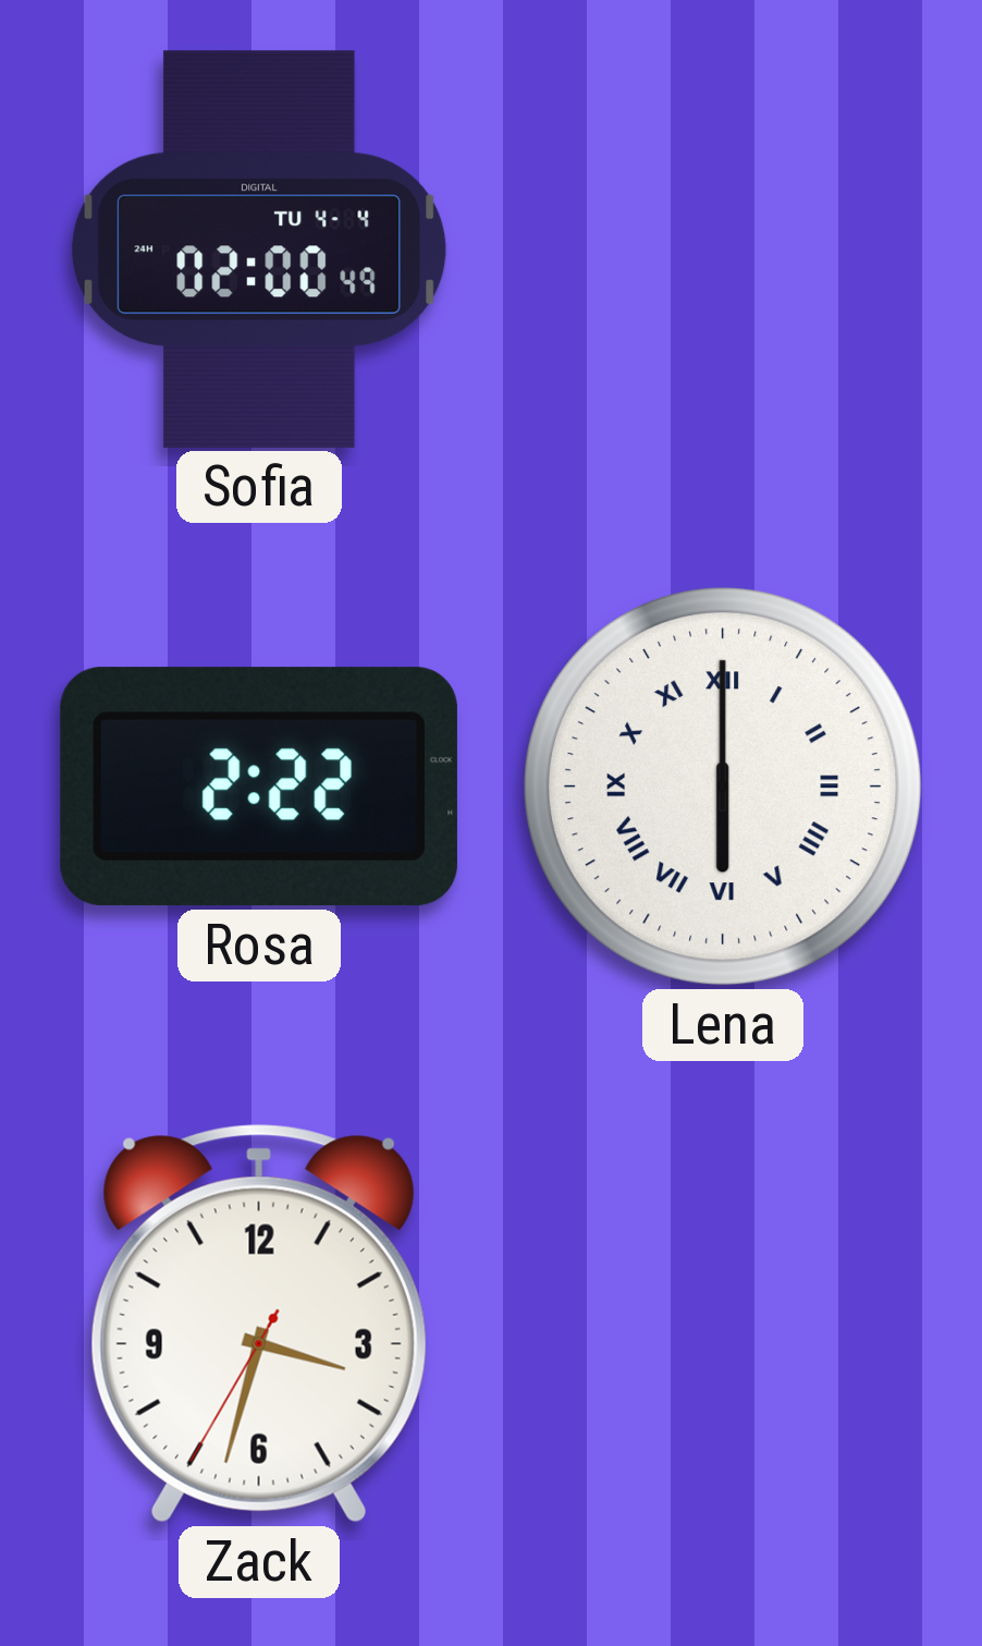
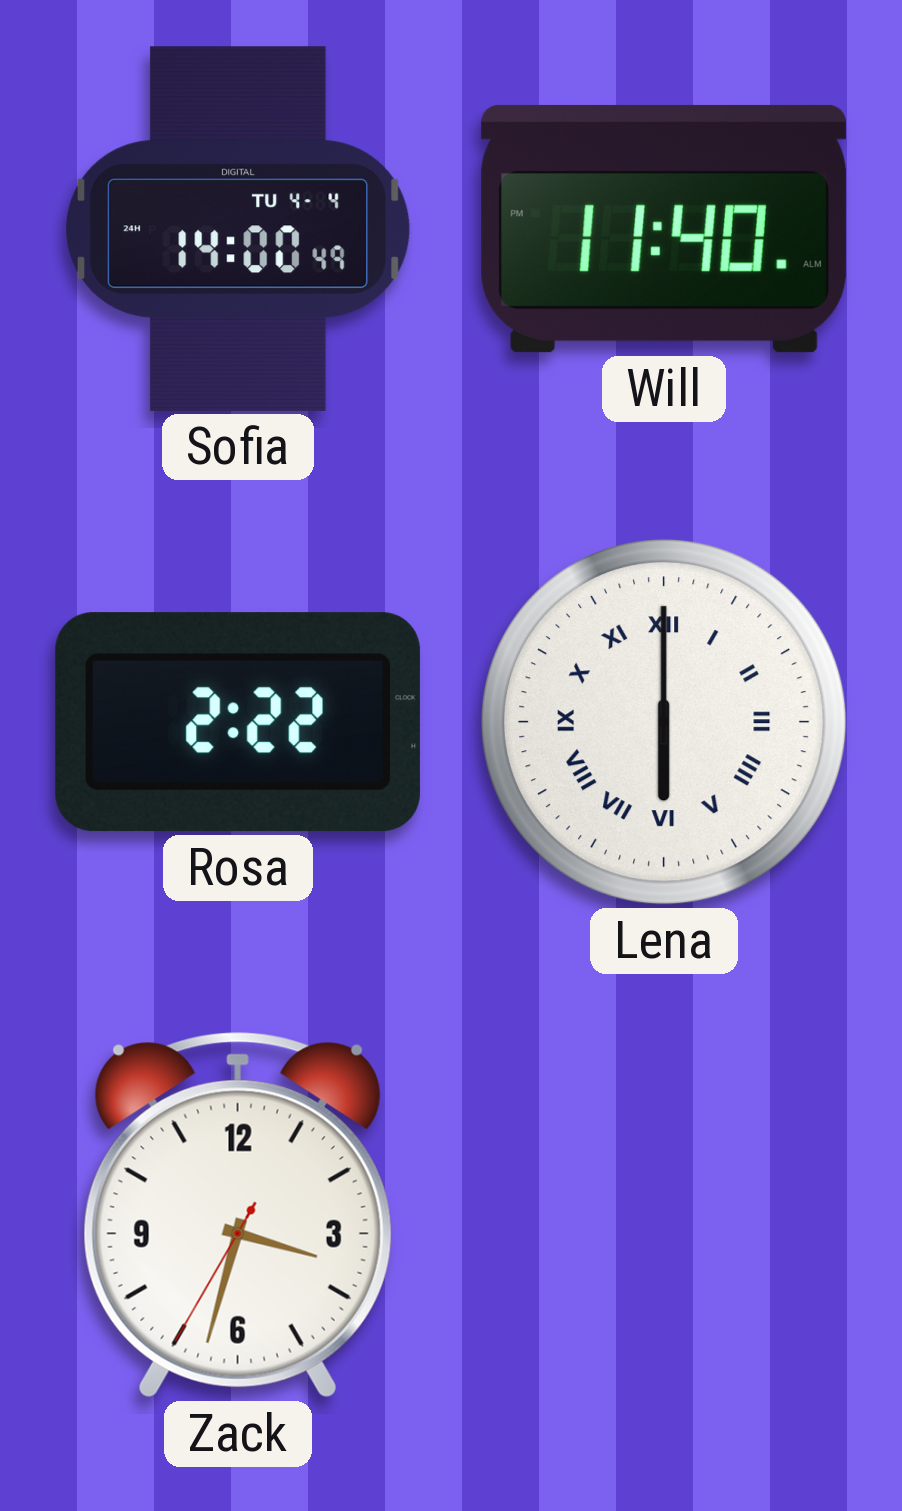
Sofia: 02:00 -> 14:00 (239, 229)
Will: none -> 11:40 (664, 229)
